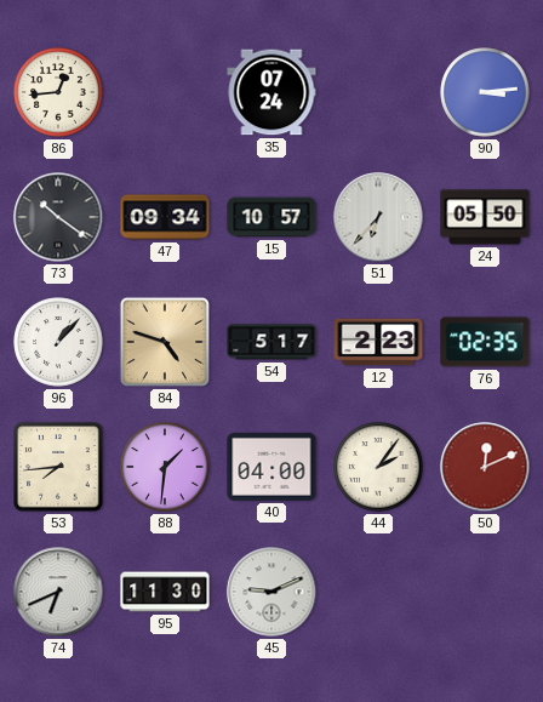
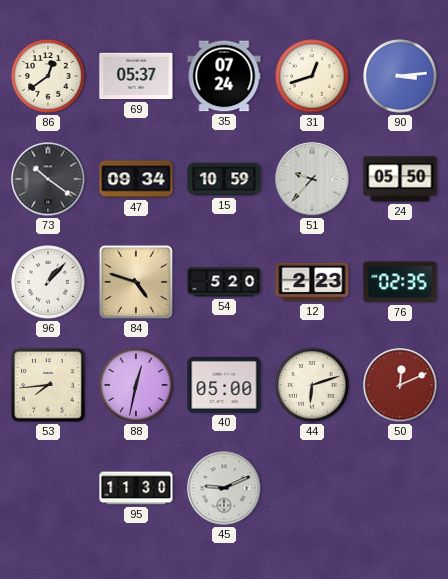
86: 12:44 -> 12:39 (48, 76)
69: none -> 05:37 (136, 76)
31: none -> 12:42 (312, 76)
15: 10:57 -> 10:59 (224, 179)
51: 6:37 -> 9:37 (312, 179)
54: 5:17 -> 5:20 (224, 282)
88: 1:31 -> 12:32 (136, 385)
40: 04:00 -> 05:00 (224, 385)
44: 2:06 -> 6:12 (312, 385)
74: 6:41 -> none (58, 592)
